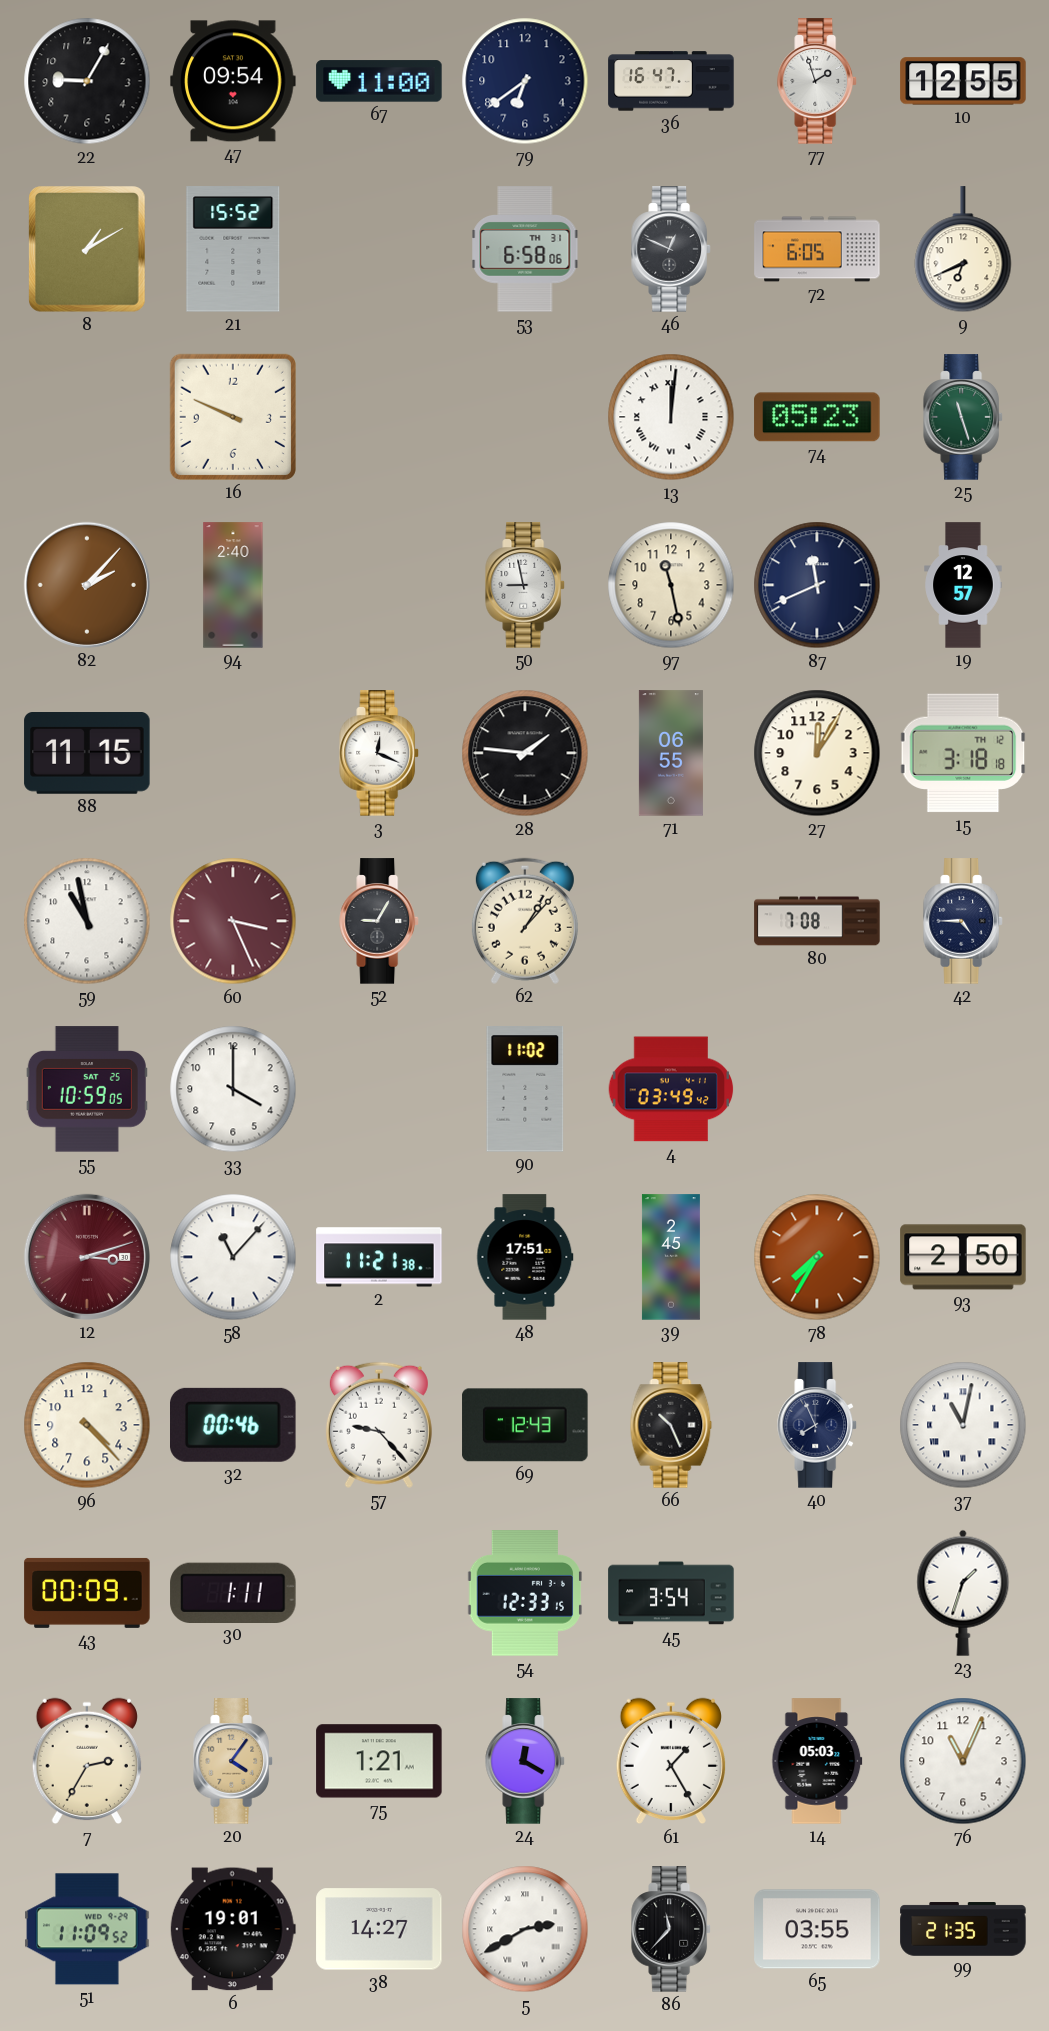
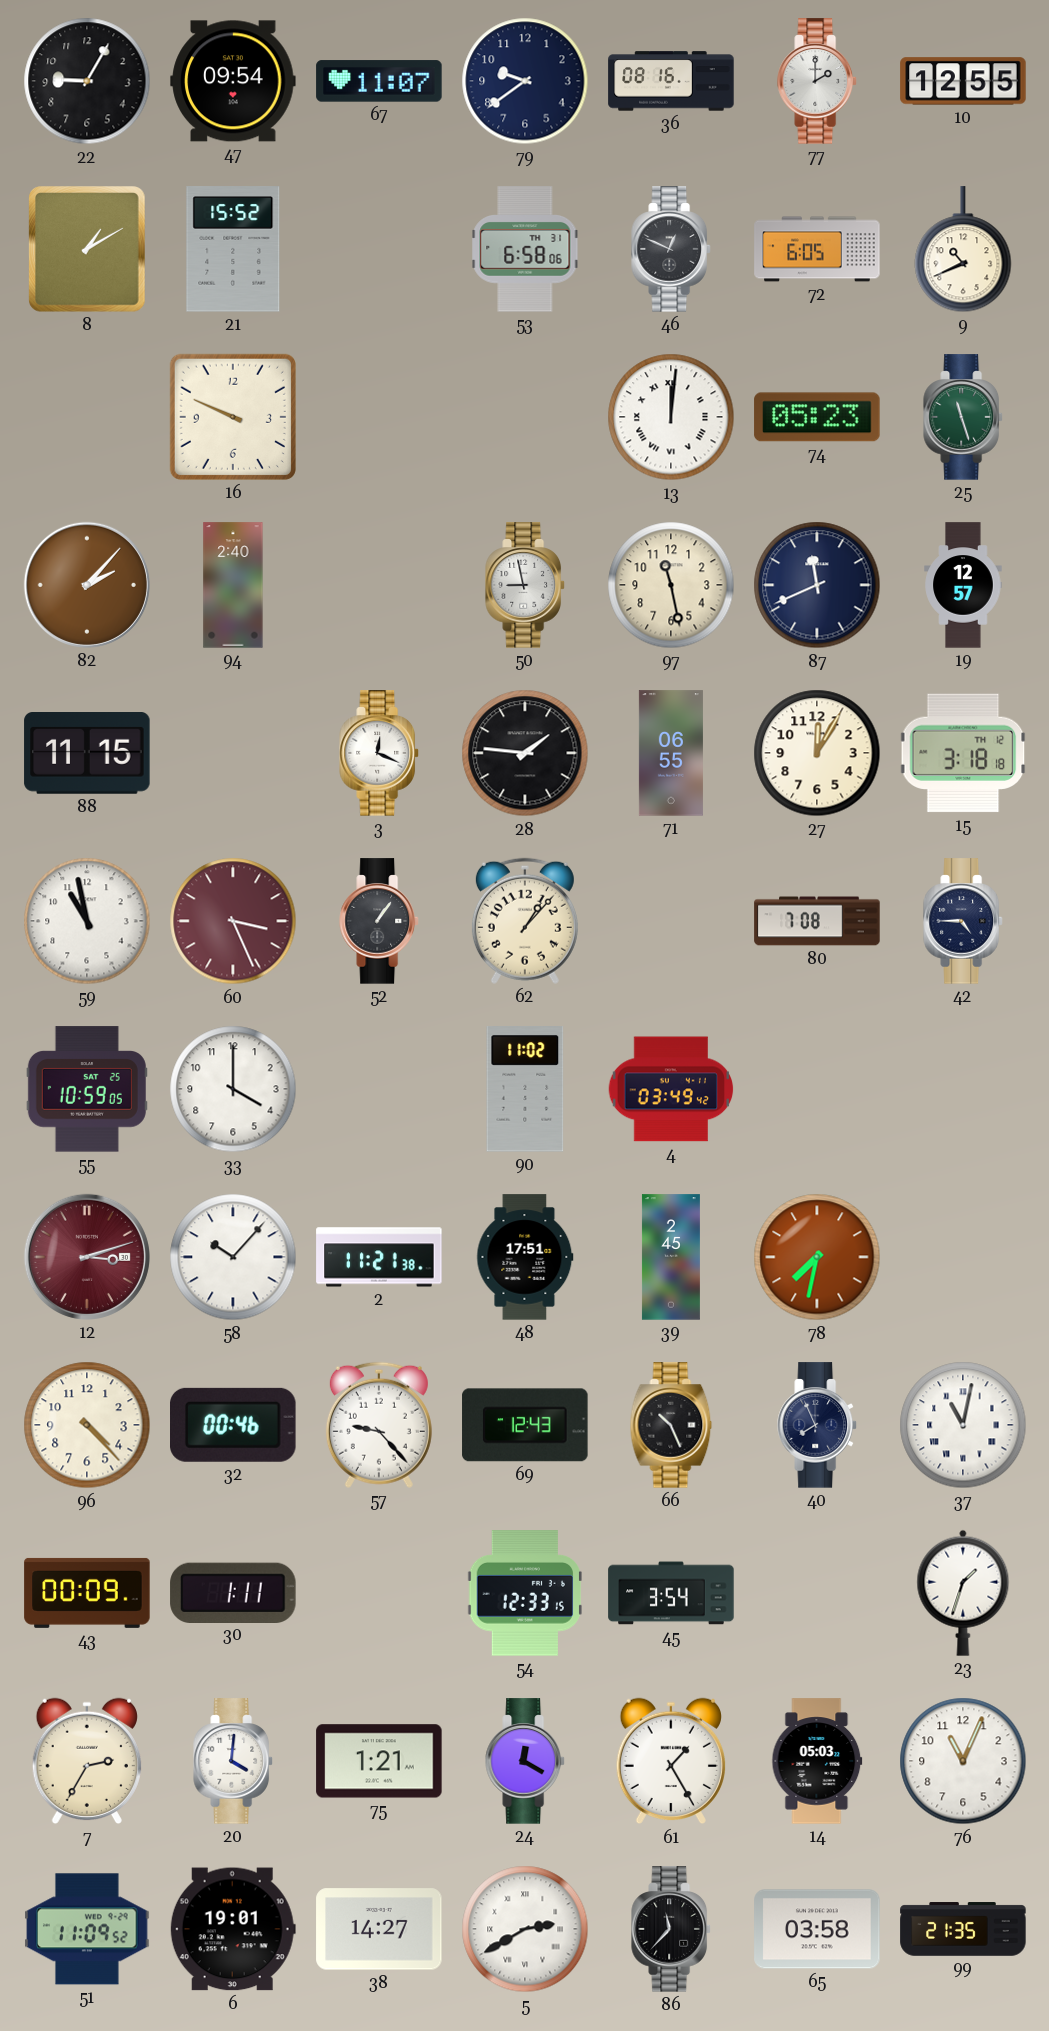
67: 11:00 -> 11:07 (379, 81)
79: 6:39 -> 9:39 (525, 81)
36: 16:47 -> 08:16 (671, 81)
77: 1:57 -> 2:00 (817, 81)
9: 6:41 -> 10:41 (963, 250)
52: 9:05 -> 1:06 (379, 921)
58: 11:07 -> 10:07 (233, 1257)
78: 7:35 -> 7:32 (817, 1257)
93: 2:50 -> none (963, 1257)
20: 4:06 -> 4:01 (233, 1761)
20 dial: champagne -> white (233, 1761)
65: 03:55 -> 03:58 (817, 1929)
